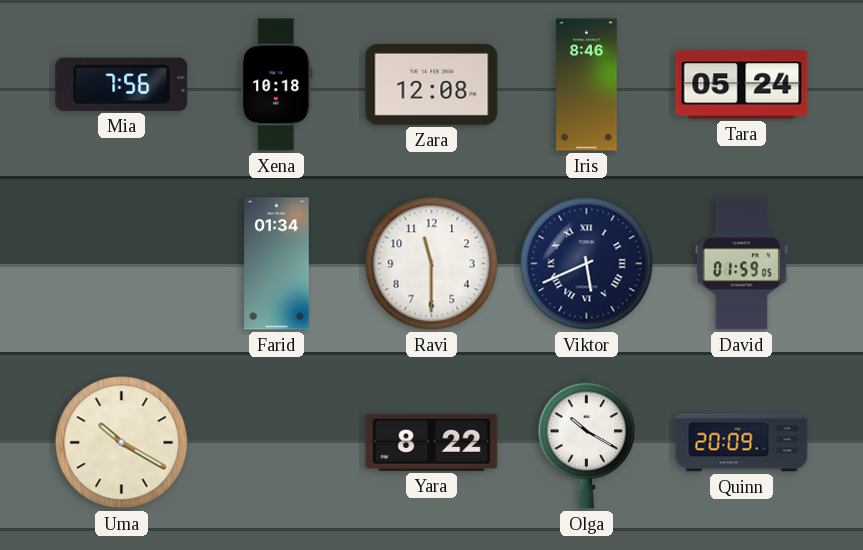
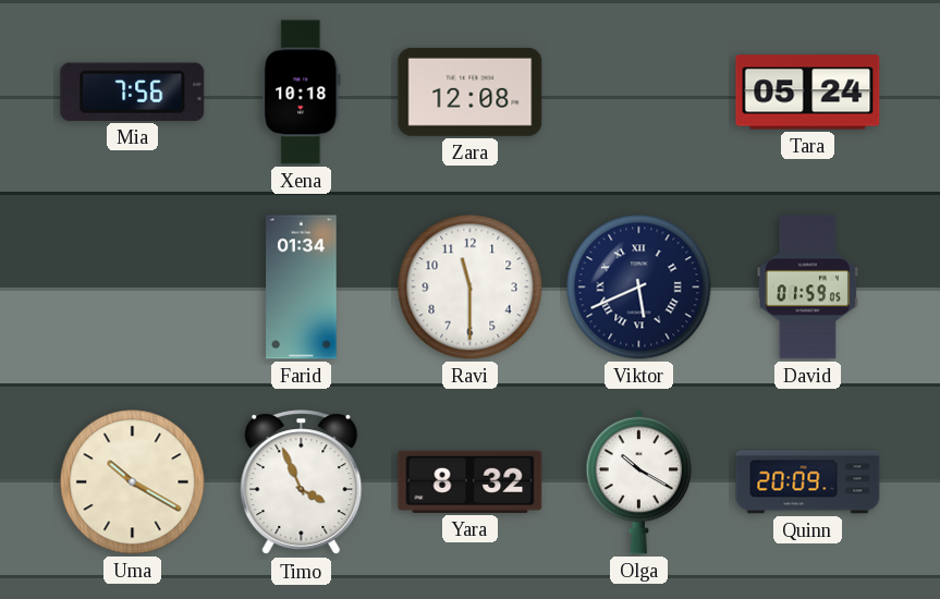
Iris: 8:46 -> none (587, 85)
Timo: none -> 3:56 (302, 482)
Yara: 8:22 -> 8:32 (471, 481)
